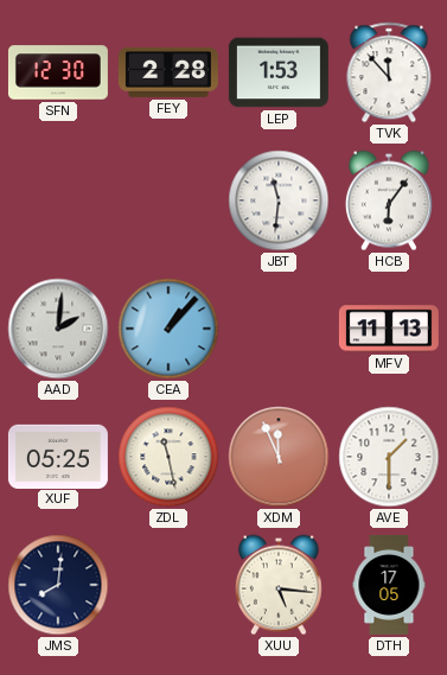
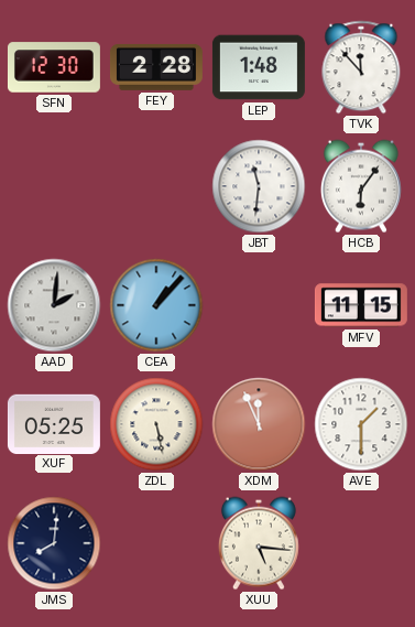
LEP: 1:53 -> 1:48 (259, 67)
MFV: 11:13 -> 11:15 (361, 305)
ZDL: 11:28 -> 5:28 (156, 424)
DTH: 17:05 -> none (389, 585)
